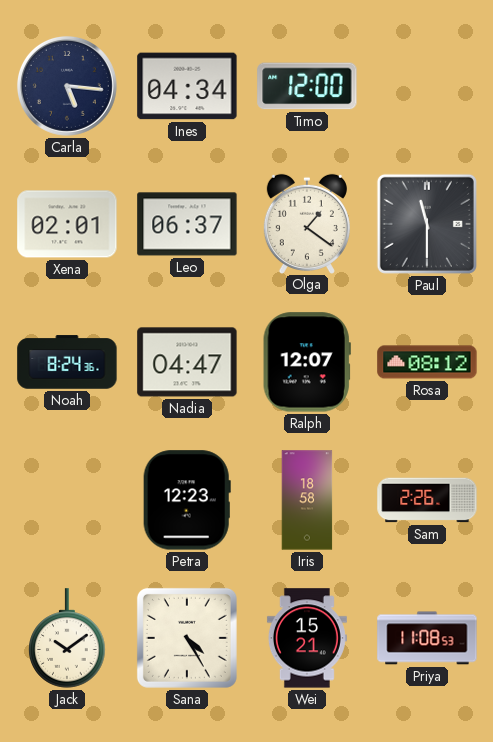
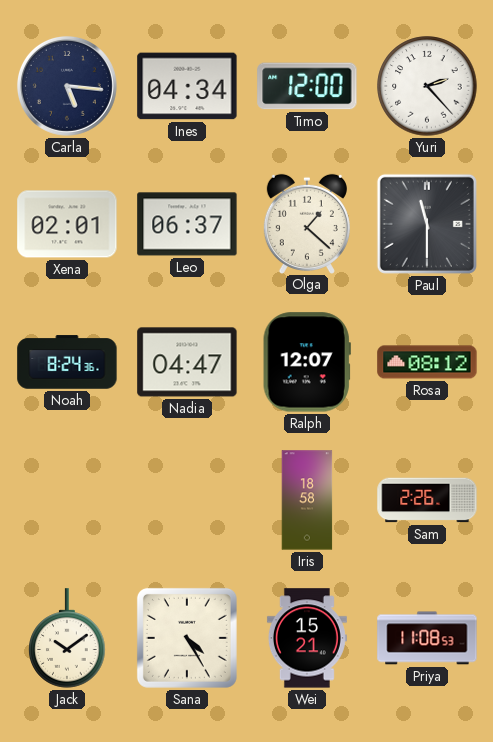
Yuri: none -> 2:23 (427, 86)
Olga: 1:21 -> 1:22 (307, 223)
Petra: 12:23 -> none (187, 500)
